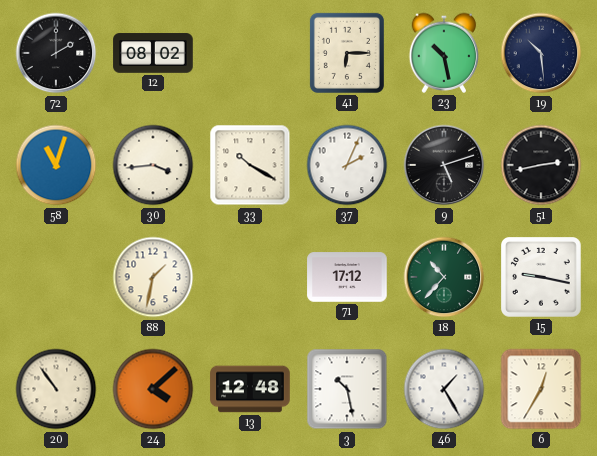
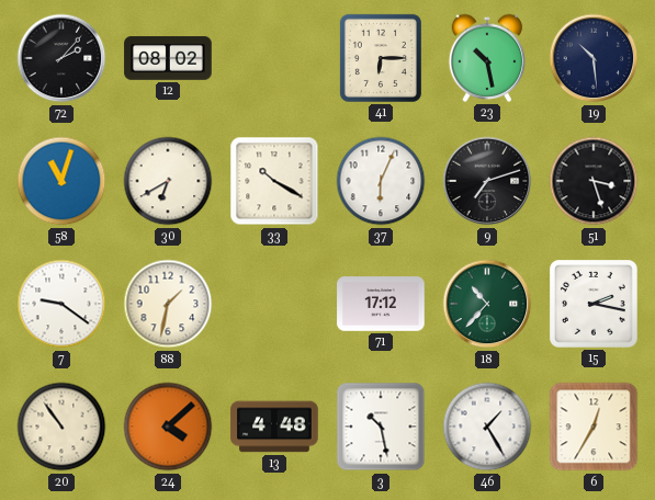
72: 2:00 -> 2:07 (61, 58)
30: 3:44 -> 6:40 (168, 181)
37: 2:04 -> 6:04 (381, 181)
9: 5:12 -> 7:12 (487, 181)
51: 2:43 -> 3:27 (594, 181)
7: none -> 9:21 (61, 304)
15: 9:17 -> 2:17 (595, 305)
13: 12:48 -> 4:48 (274, 427)
